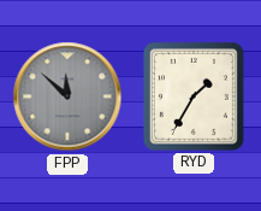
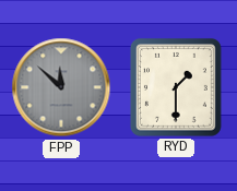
RYD: 1:35 -> 1:30 (176, 87)
